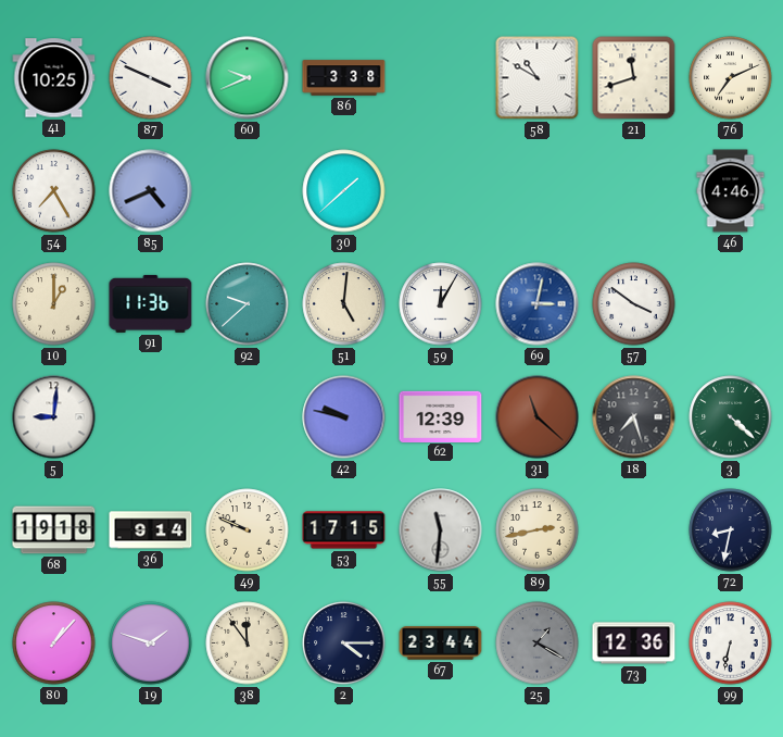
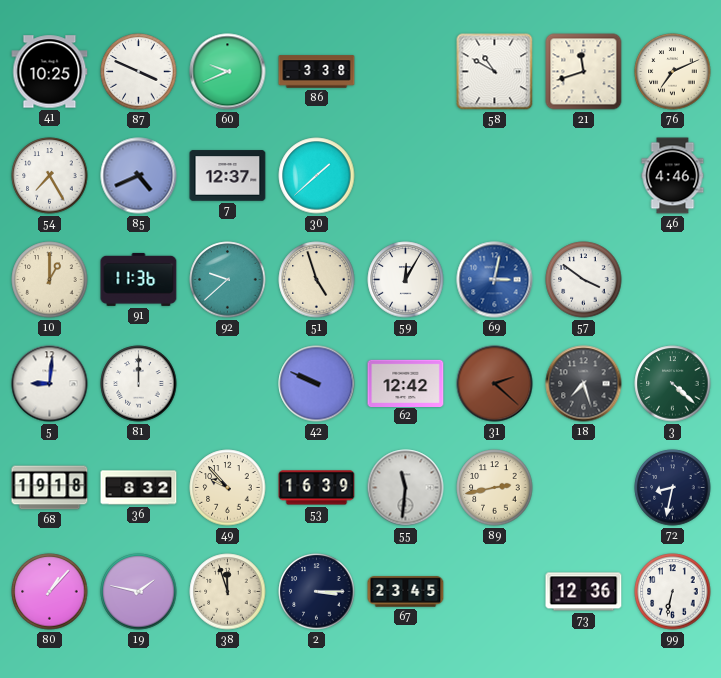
7: none -> 12:37 (228, 176)
51: 5:01 -> 4:57 (317, 280)
81: none -> 12:00 (139, 384)
42: 9:47 -> 9:49 (317, 384)
62: 12:39 -> 12:42 (406, 383)
31: 11:22 -> 2:22 (495, 384)
36: 9:14 -> 8:32 (139, 488)
49: 9:49 -> 9:53 (228, 488)
53: 17:15 -> 16:39 (317, 488)
19: 1:48 -> 1:47 (139, 592)
38: 11:54 -> 11:57 (228, 592)
2: 4:15 -> 3:15 (317, 592)
67: 23:44 -> 23:45 (406, 592)
25: 1:20 -> none (538, 644)
